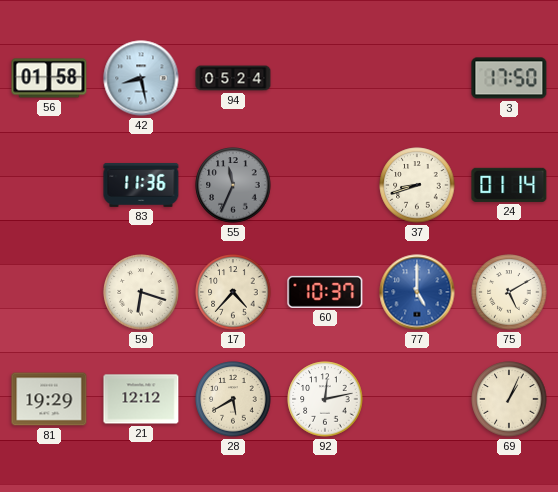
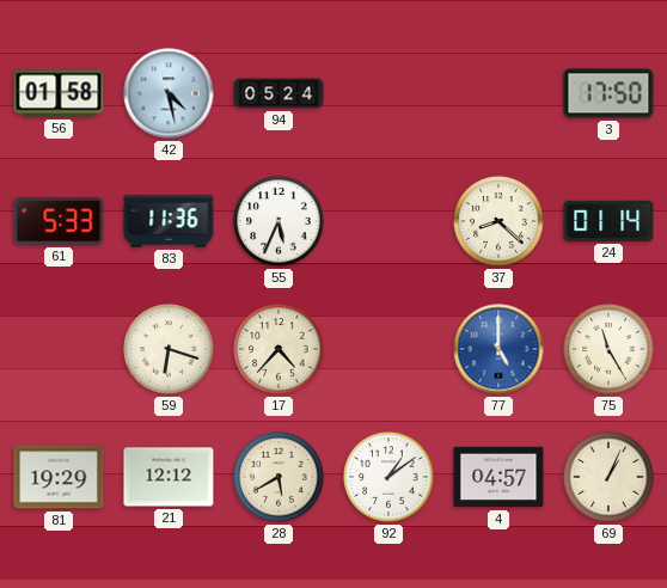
42: 8:28 -> 4:28 (169, 93)
61: none -> 5:33 (59, 221)
55: 11:34 -> 5:34 (279, 221)
55 dial: grey -> white (279, 221)
37: 8:42 -> 8:22 (498, 221)
60: 10:37 -> none (325, 292)
75: 5:10 -> 11:25 (608, 349)
92: 12:13 -> 1:09 (388, 477)
4: none -> 04:57 (498, 477)
